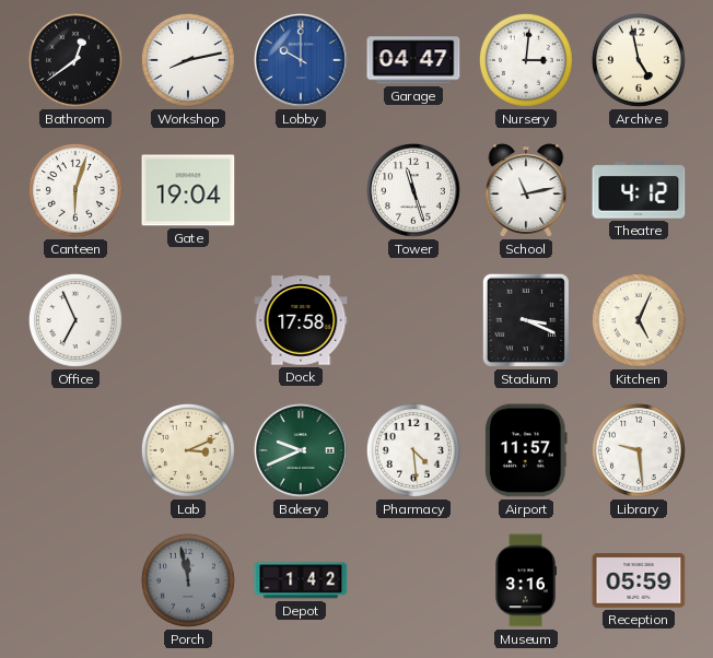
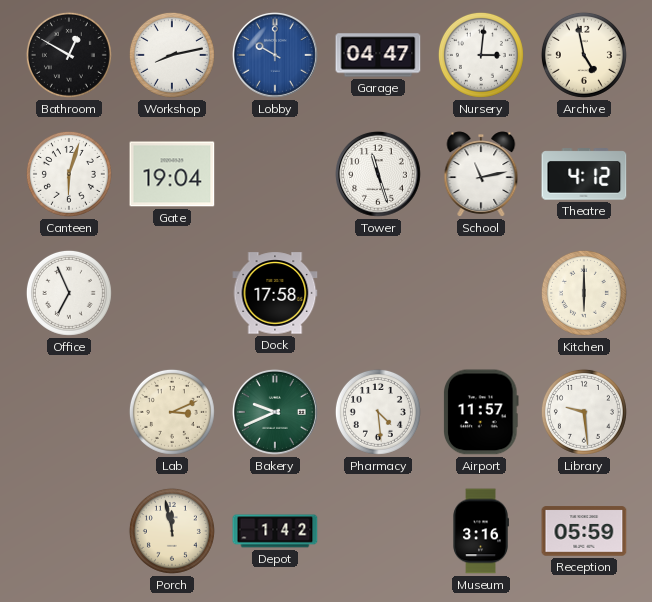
Bathroom: 12:39 -> 12:50 (69, 55)
Stadium: 3:19 -> none (526, 320)
Kitchen: 5:04 -> 6:00 (584, 293)
Porch dial: grey -> cream (172, 531)
